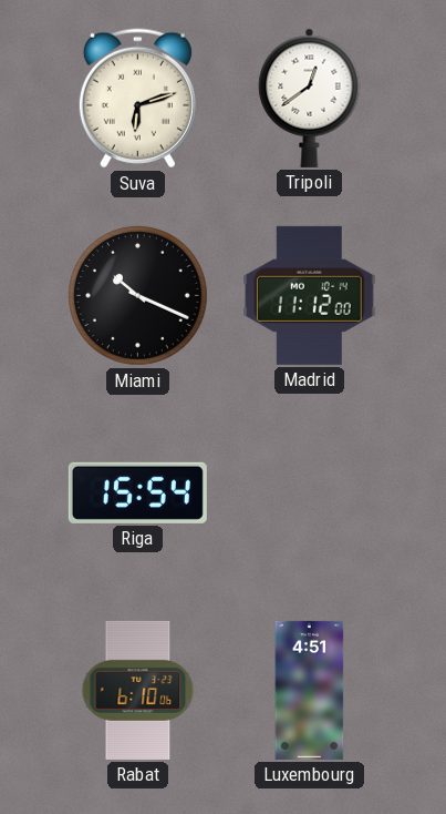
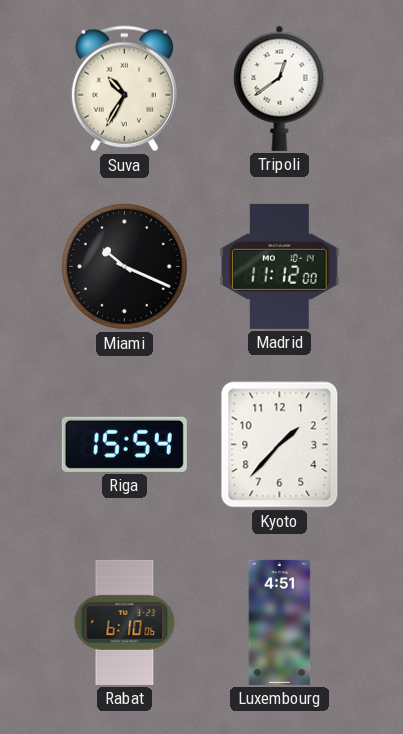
Suva: 6:12 -> 10:35 (124, 89)
Kyoto: none -> 1:37 (280, 445)
